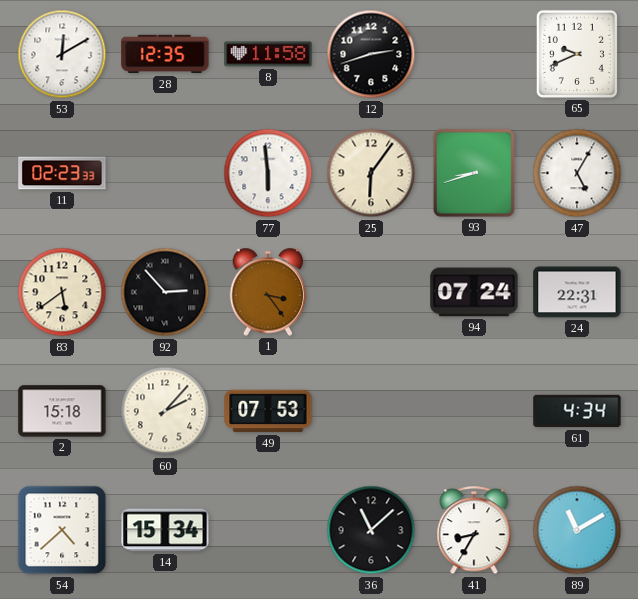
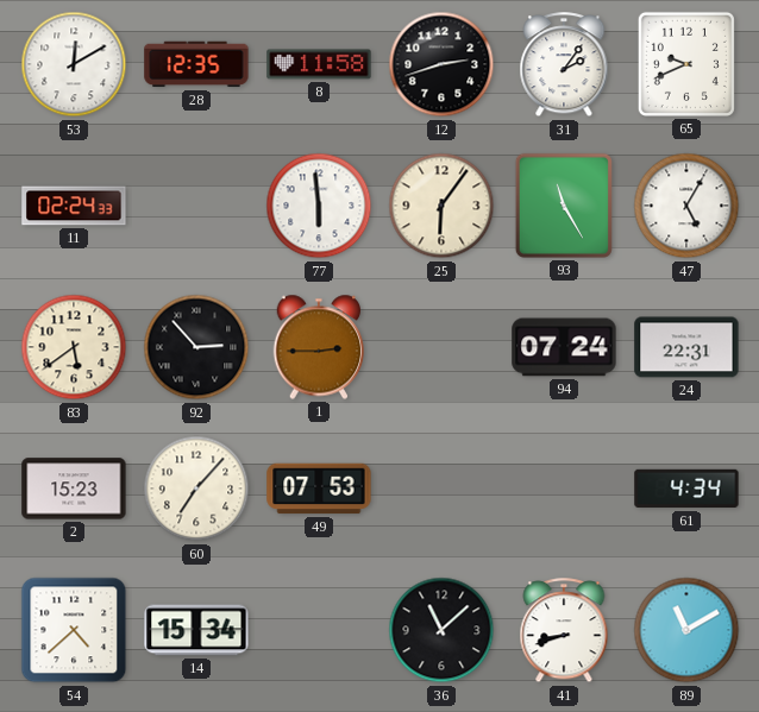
31: none -> 2:06 (564, 65)
11: 02:23 -> 02:24 (74, 206)
93: 8:42 -> 11:25 (564, 206)
1: 3:24 -> 2:45 (319, 347)
2: 15:18 -> 15:23 (74, 489)
60: 2:07 -> 7:07 (196, 489)
41: 8:35 -> 8:42 (564, 631)
